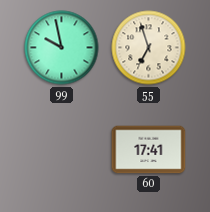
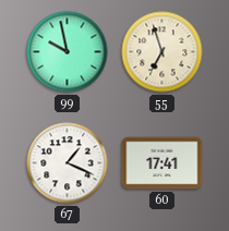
67: none -> 1:19 (68, 163)
